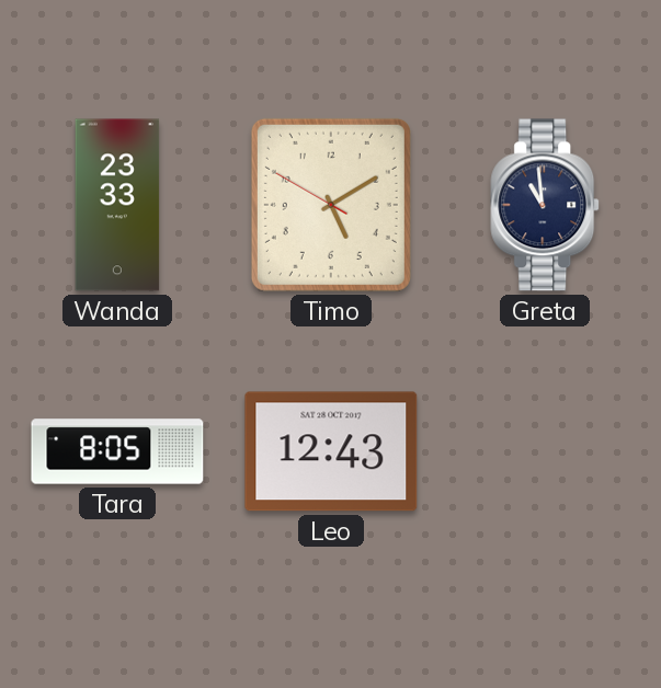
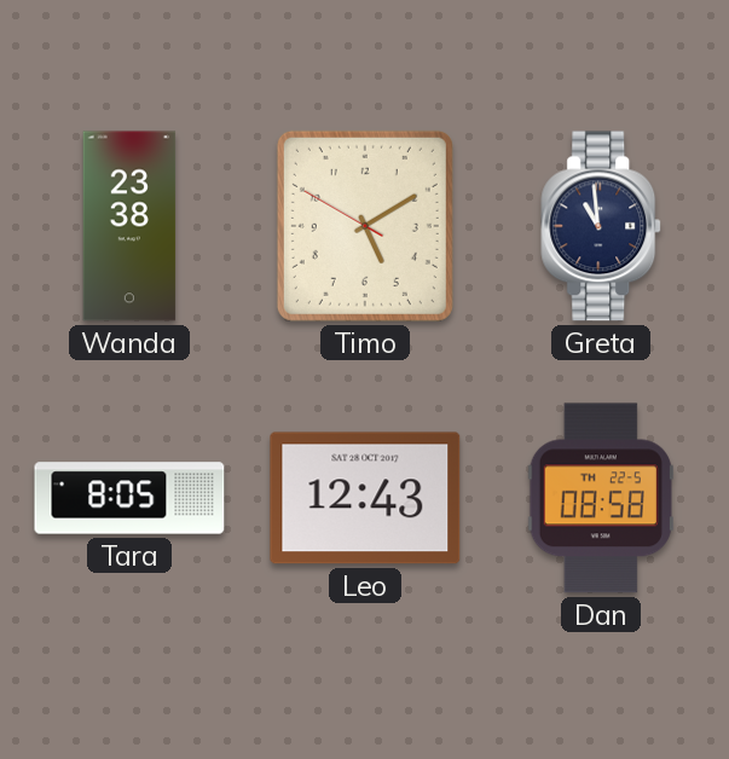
Wanda: 23:33 -> 23:38 (129, 226)
Dan: none -> 08:58 (601, 498)
